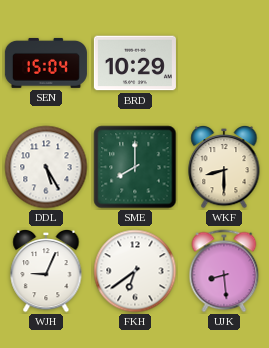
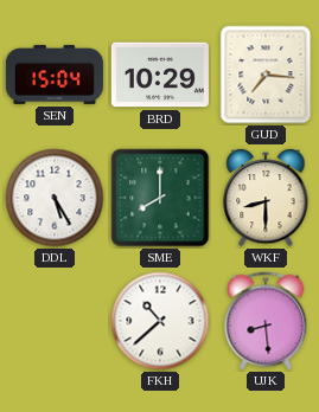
GUD: none -> 7:16 (266, 75)
WJH: 9:04 -> none (46, 271)
FKH: 6:39 -> 10:38 (160, 321)
